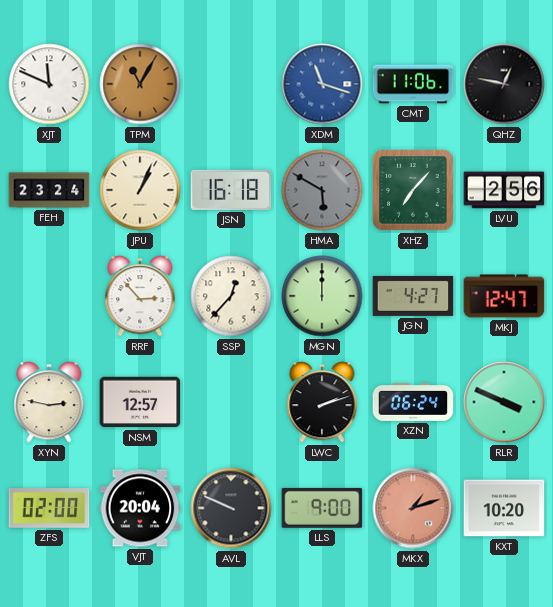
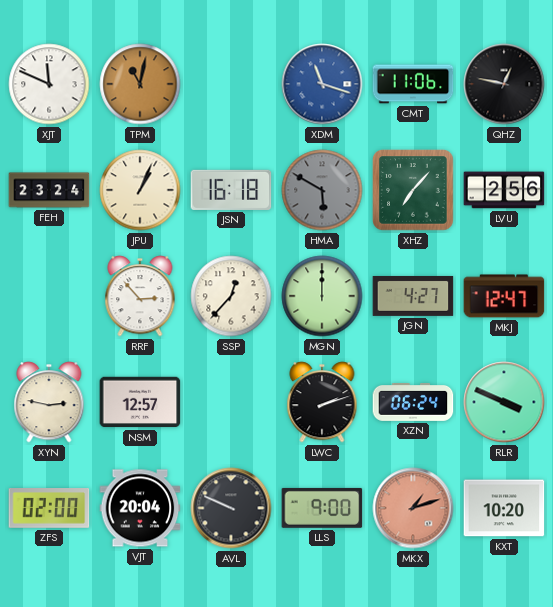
TPM: 11:05 -> 11:02 (140, 84)
